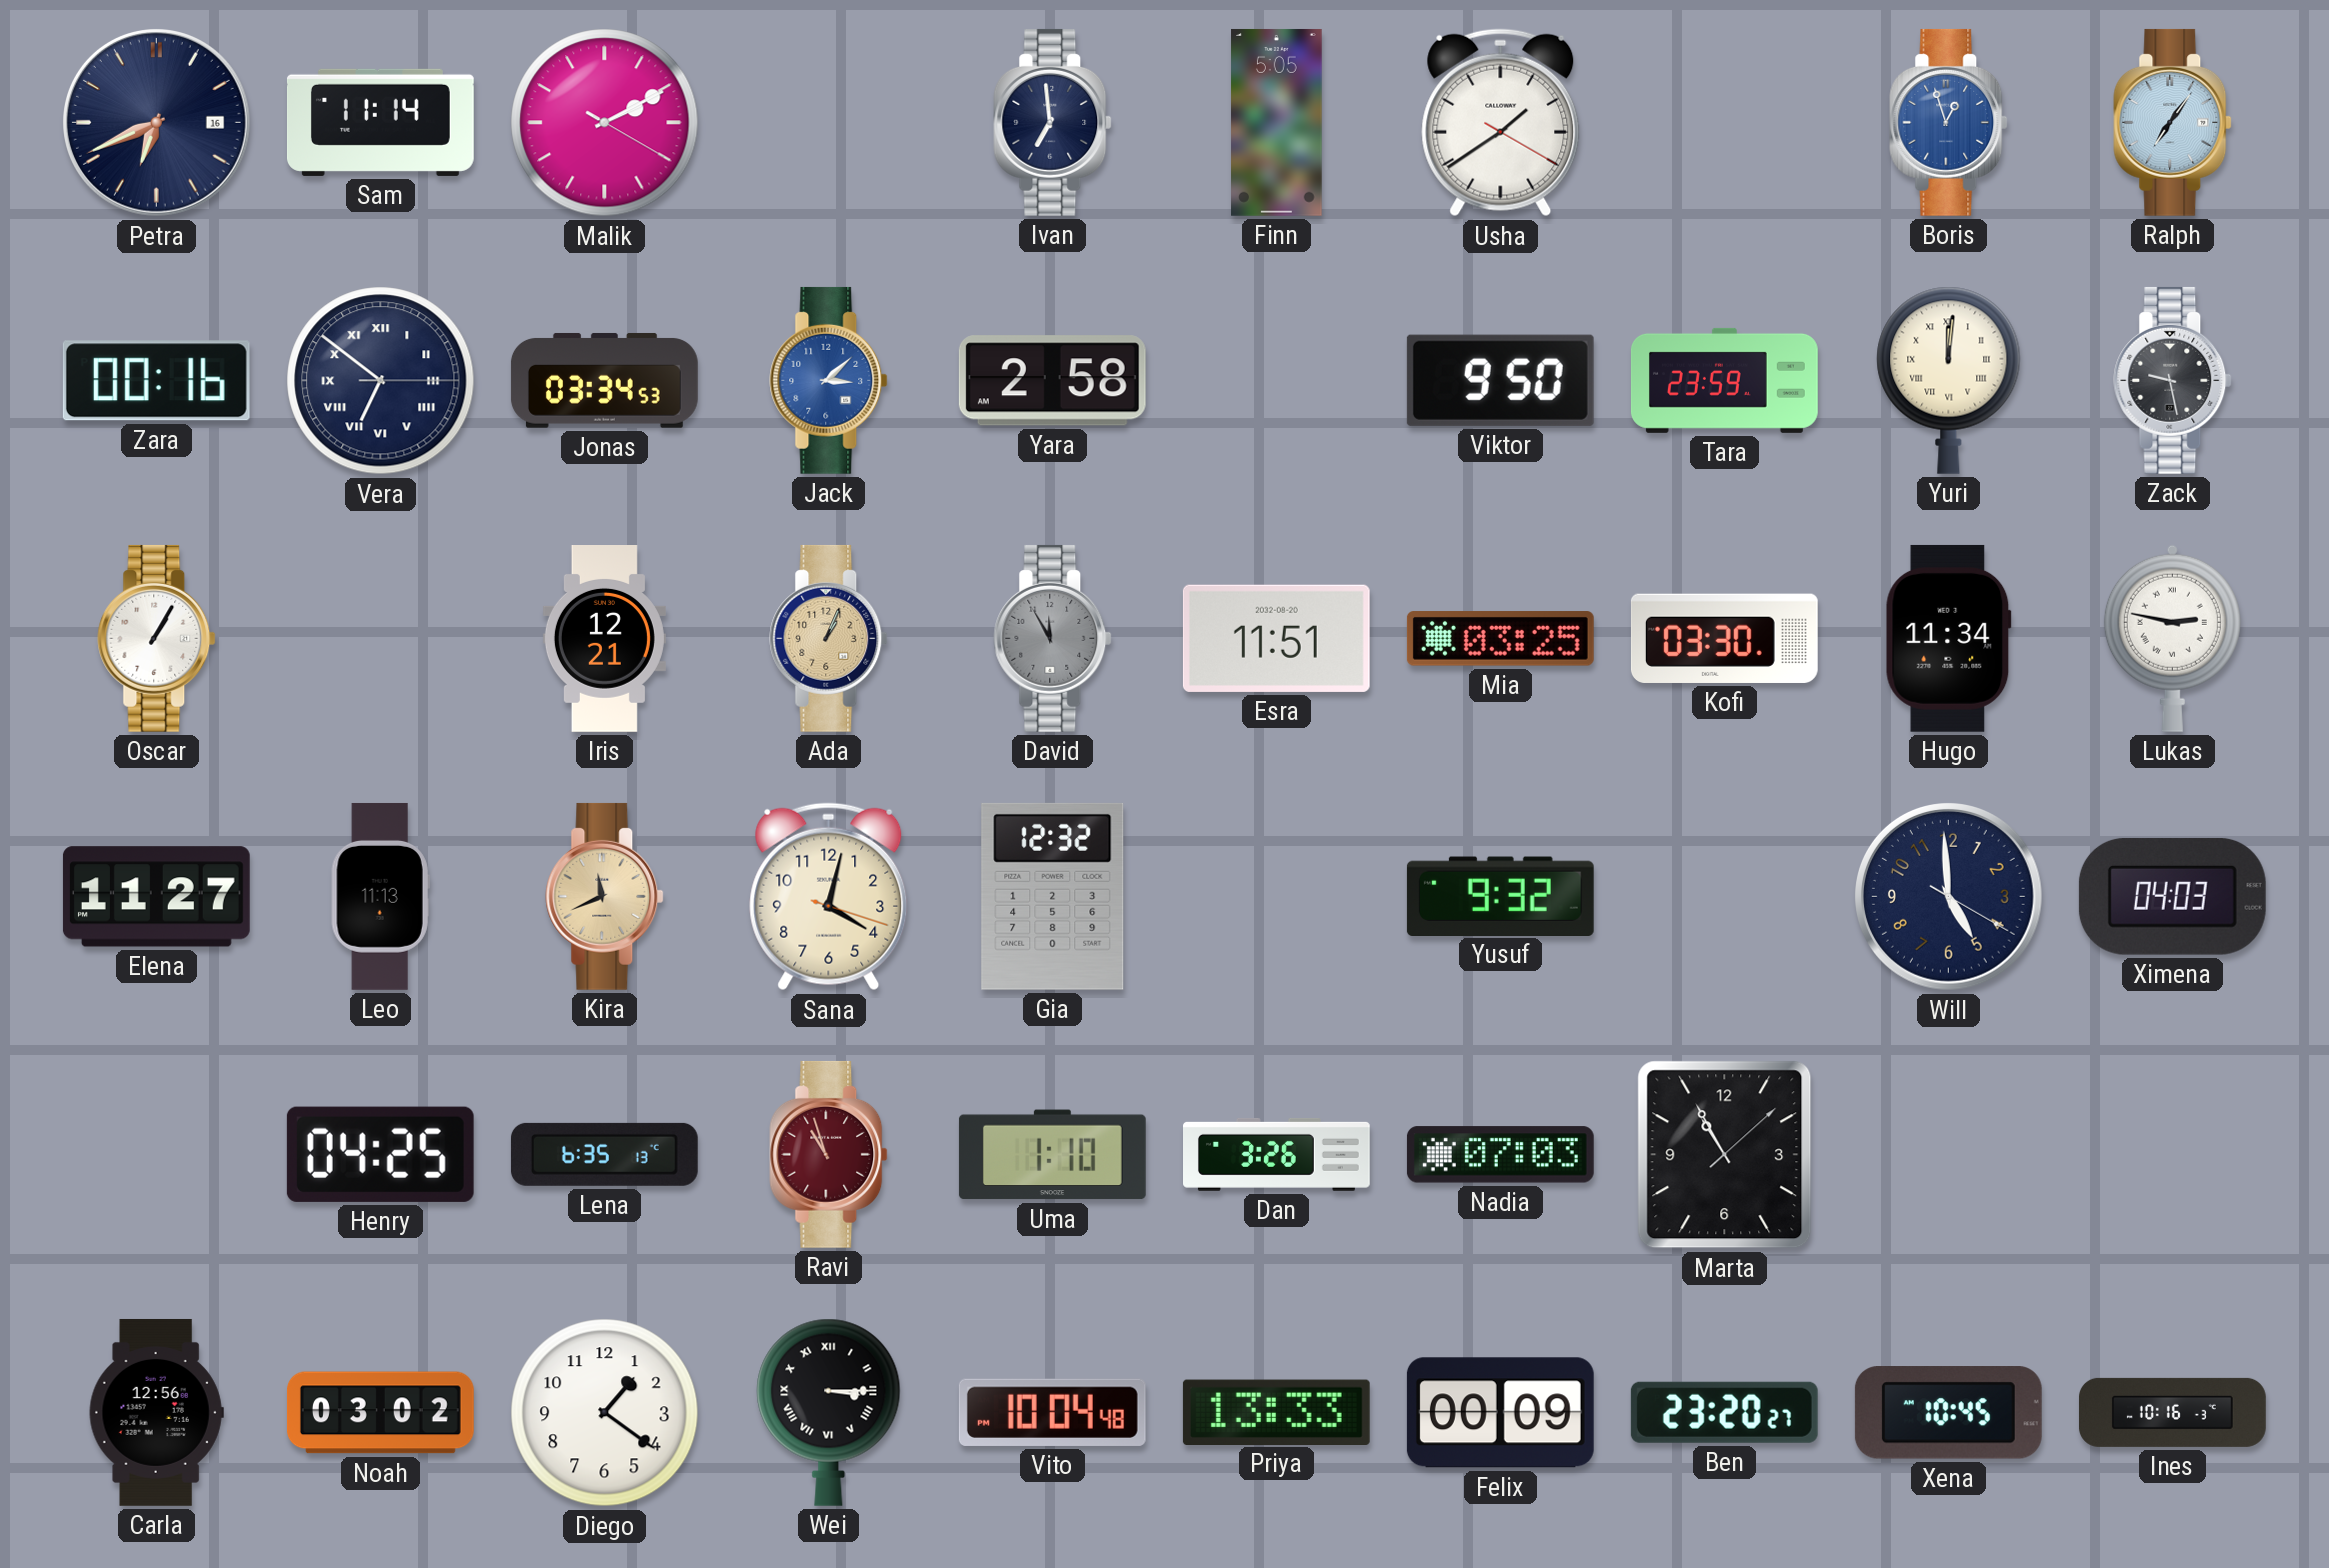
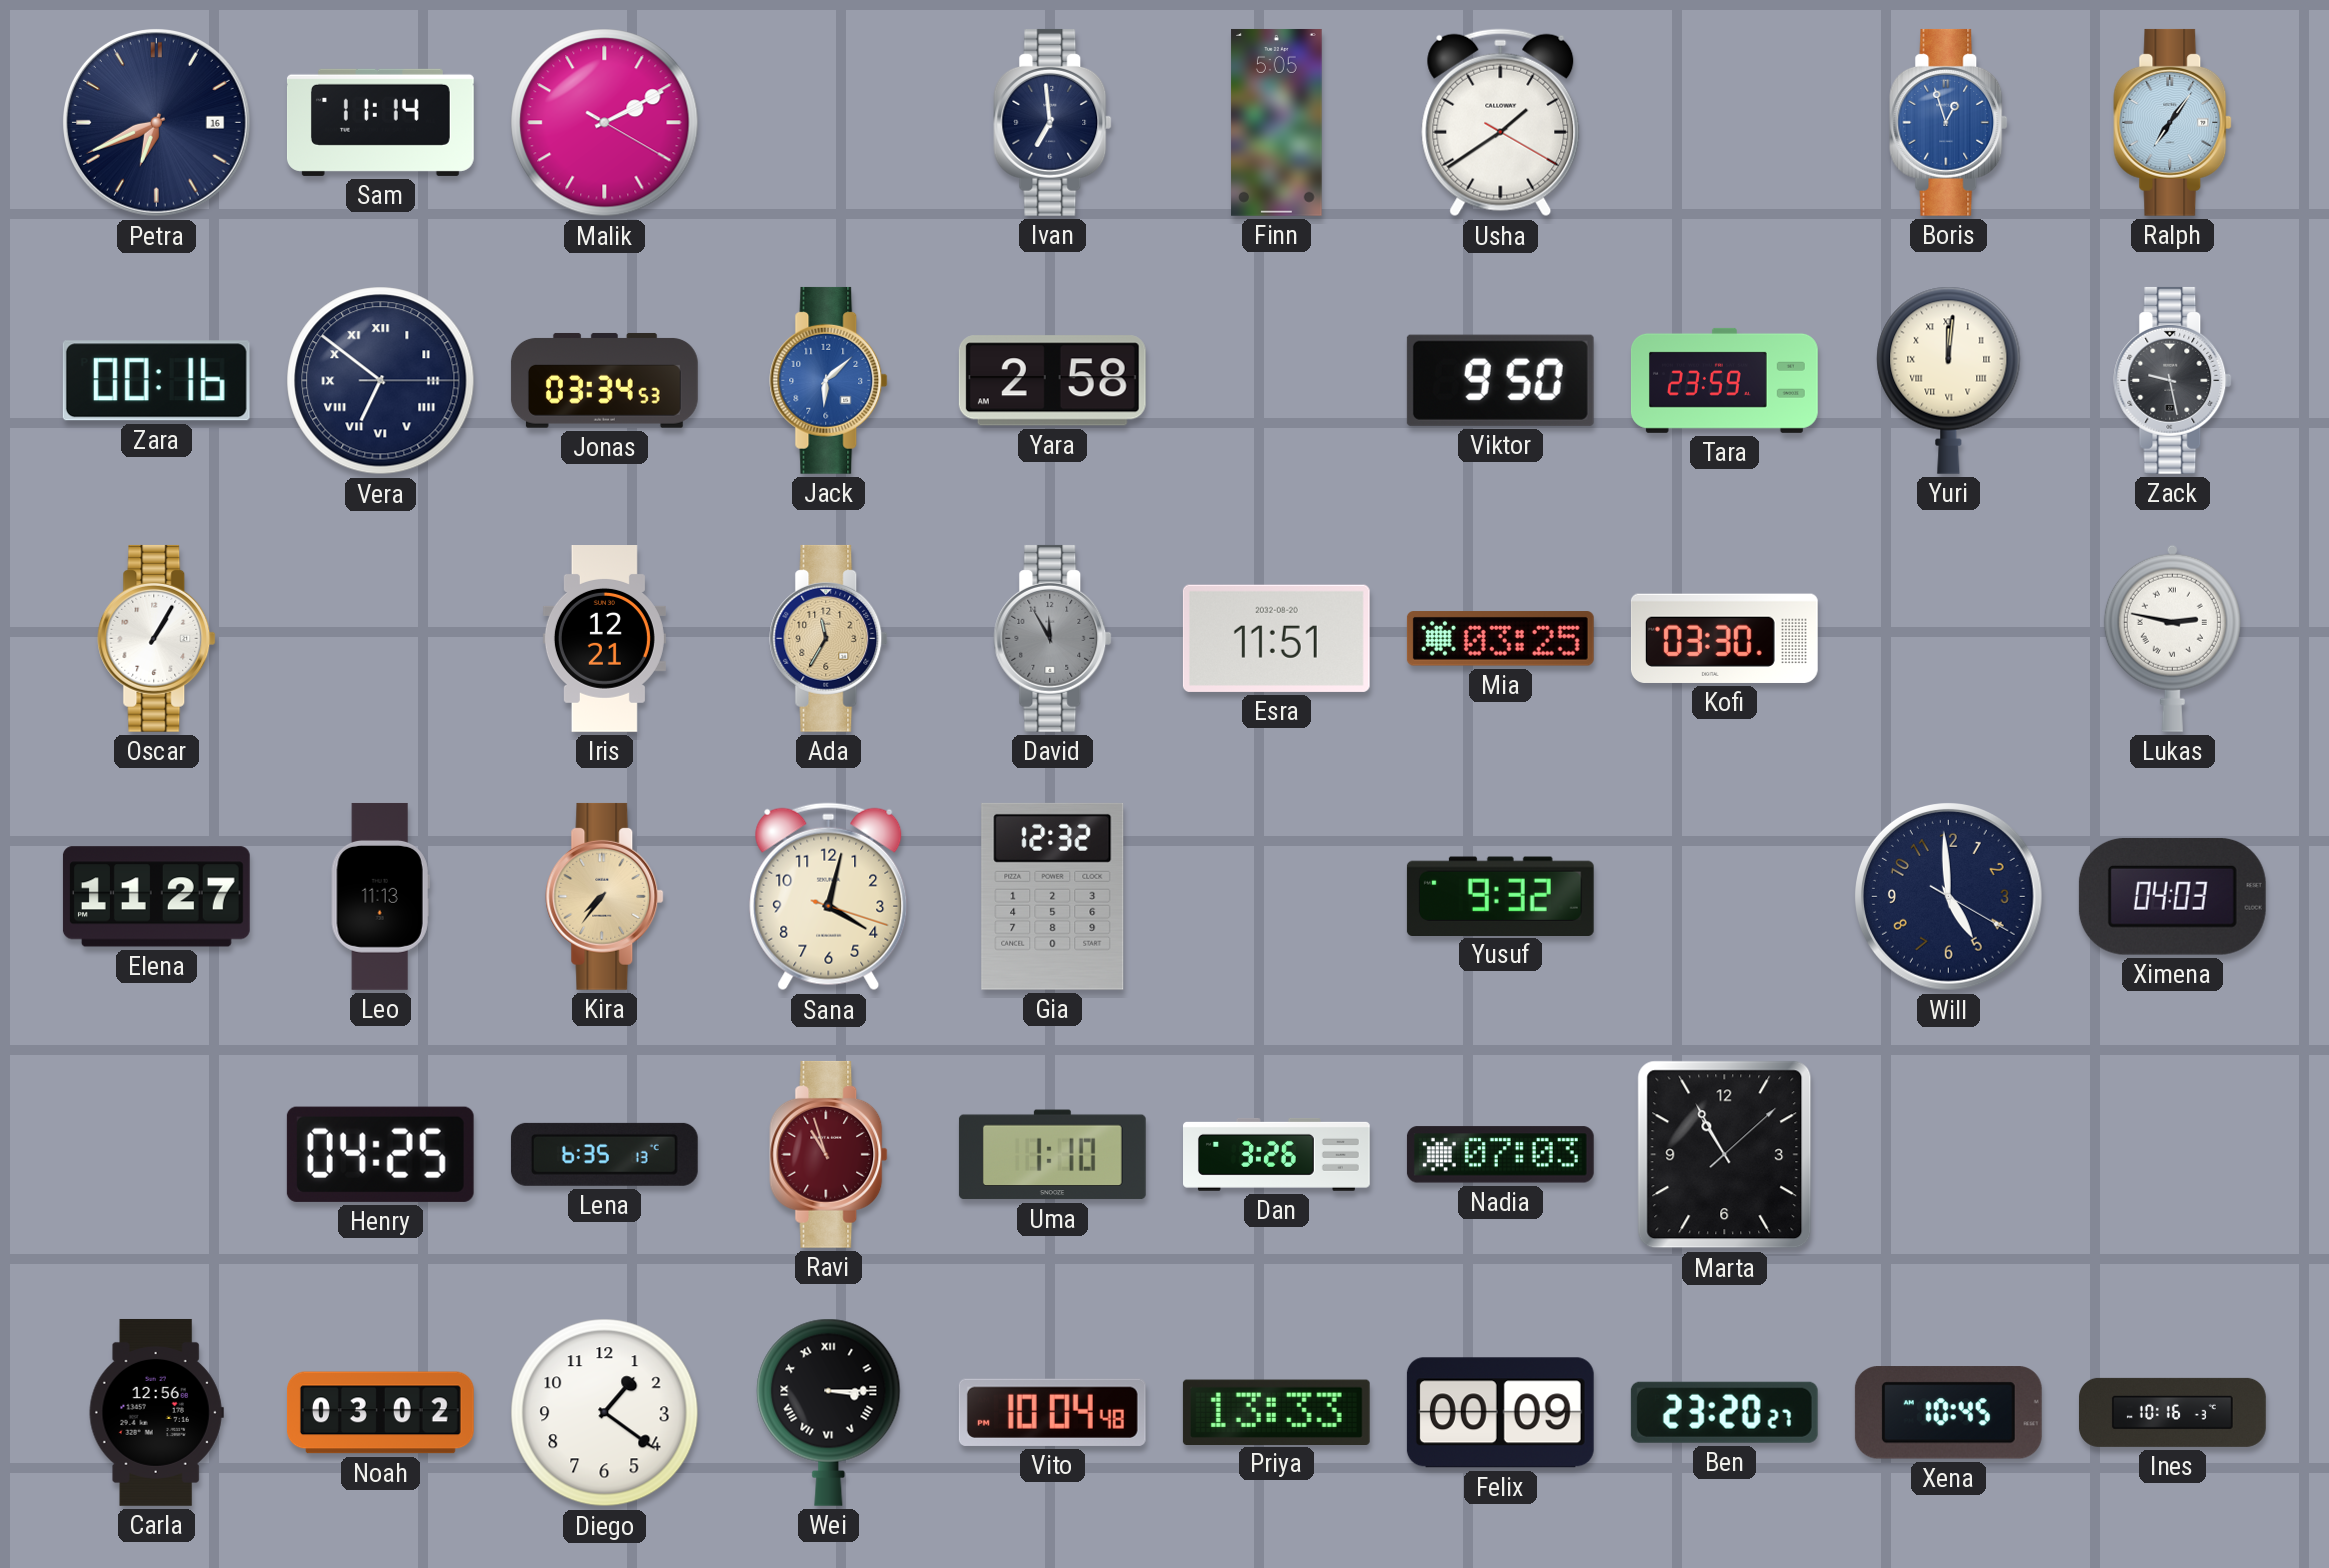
Jack: 3:08 -> 6:08 (829, 380)
Ada: 1:04 -> 11:35 (829, 638)
Hugo: 11:34 -> none (1948, 638)
Kira: 11:41 -> 7:36 (605, 896)
